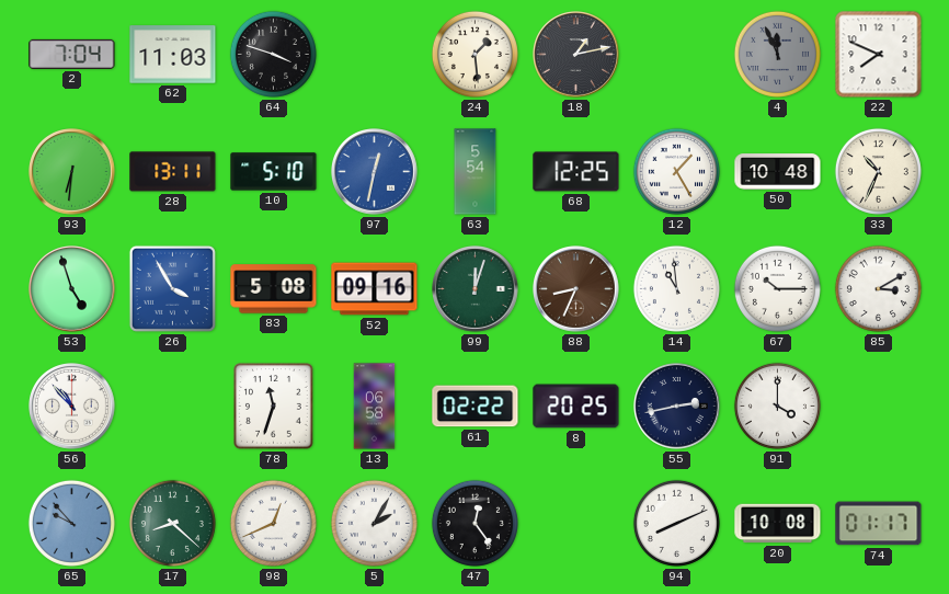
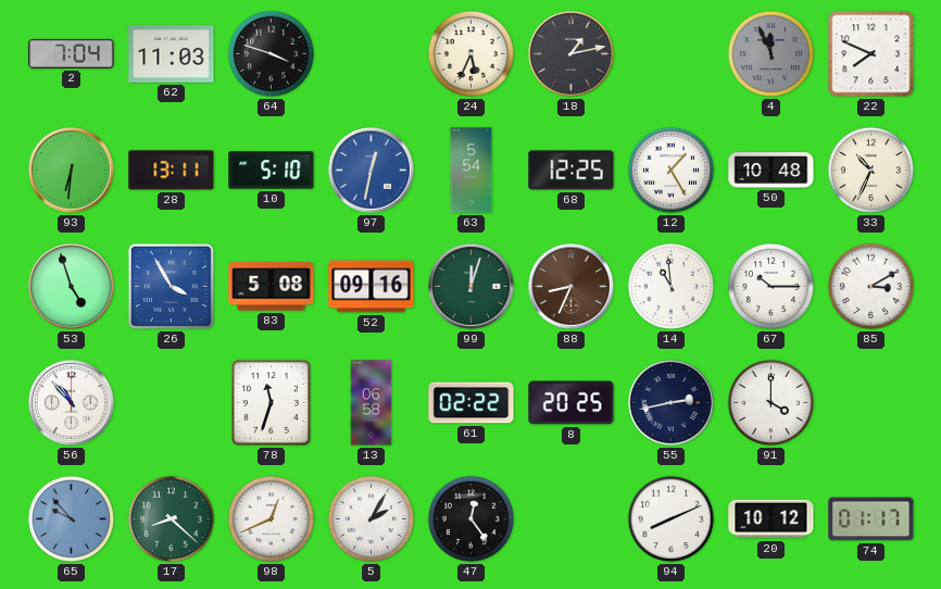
24: 1:29 -> 5:34 (470, 53)
20: 10:08 -> 10:12 (771, 519)
